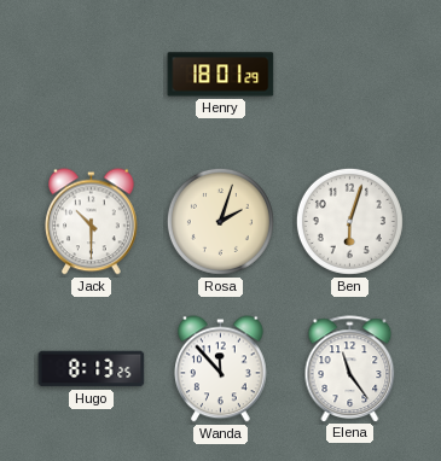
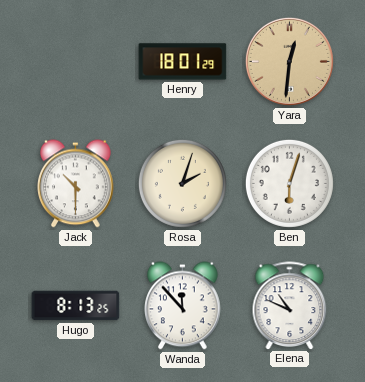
Yara: none -> 12:31 (289, 61)
Elena: 11:24 -> 10:49 (290, 305)
